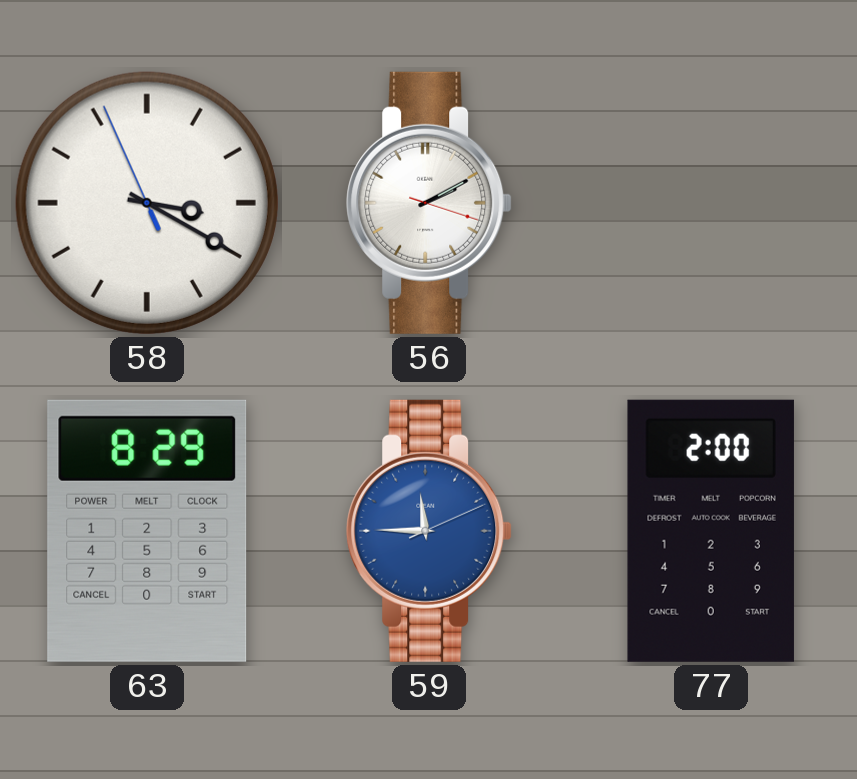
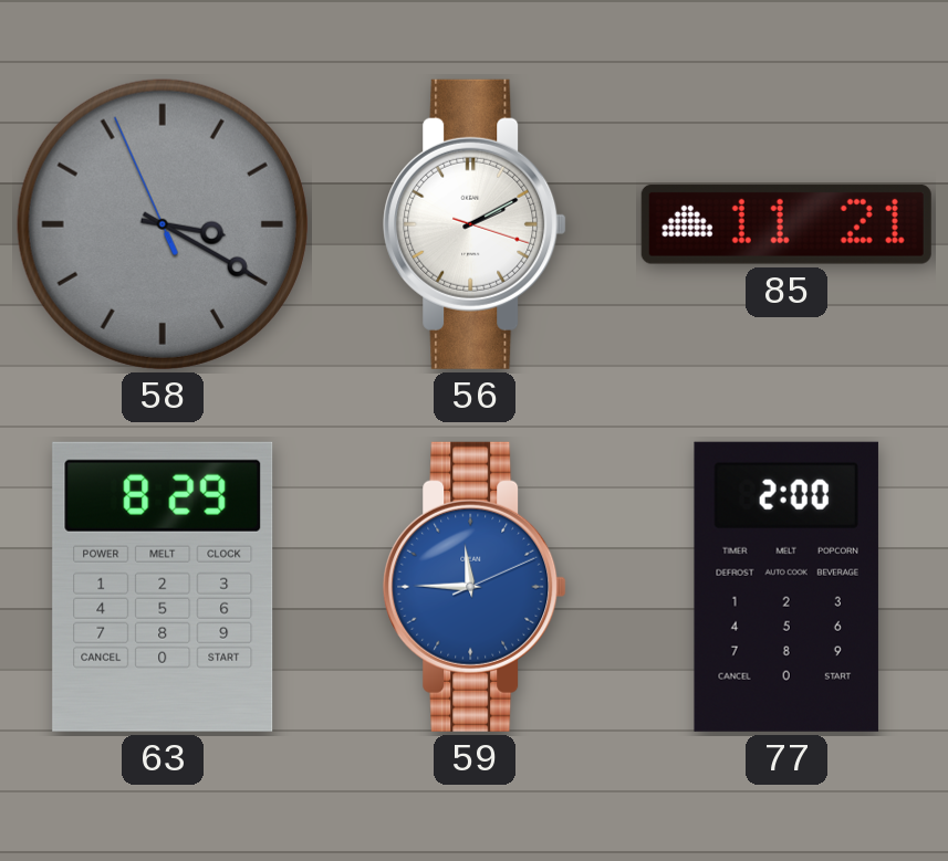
58 dial: white -> grey (163, 224)
85: none -> 11:21 (786, 224)
